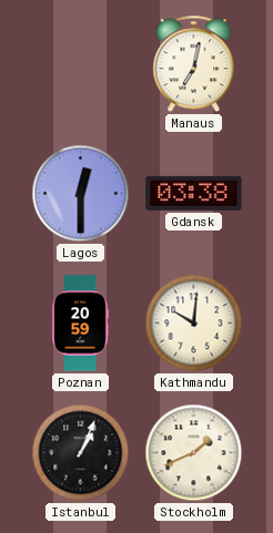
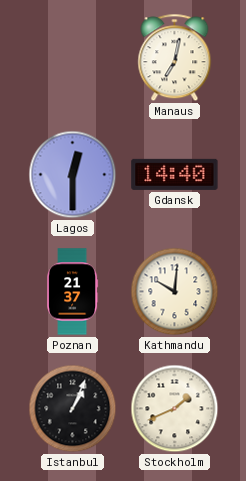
Gdansk: 03:38 -> 14:40 (175, 174)
Poznan: 20:59 -> 21:37 (73, 292)
